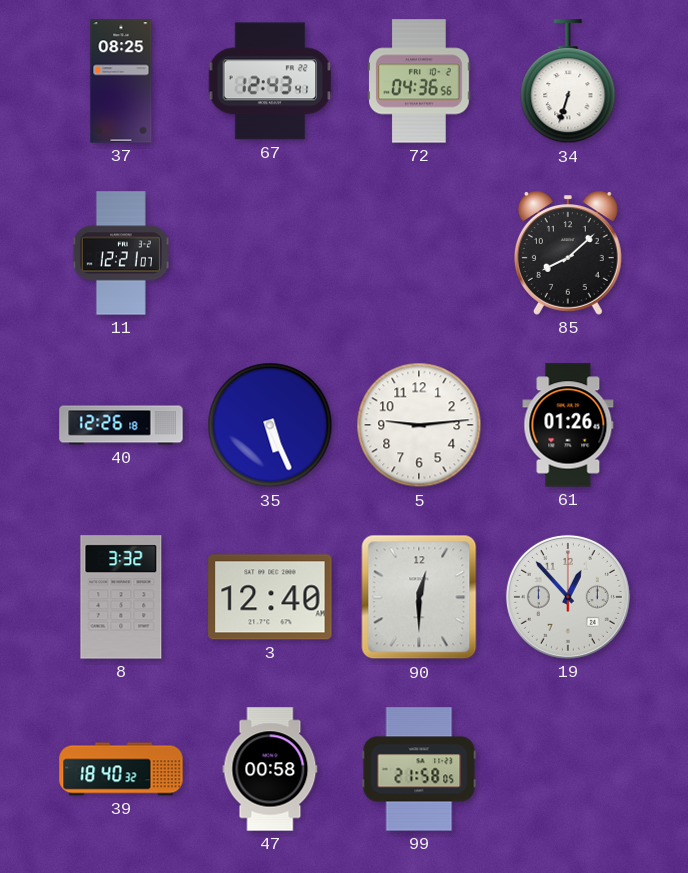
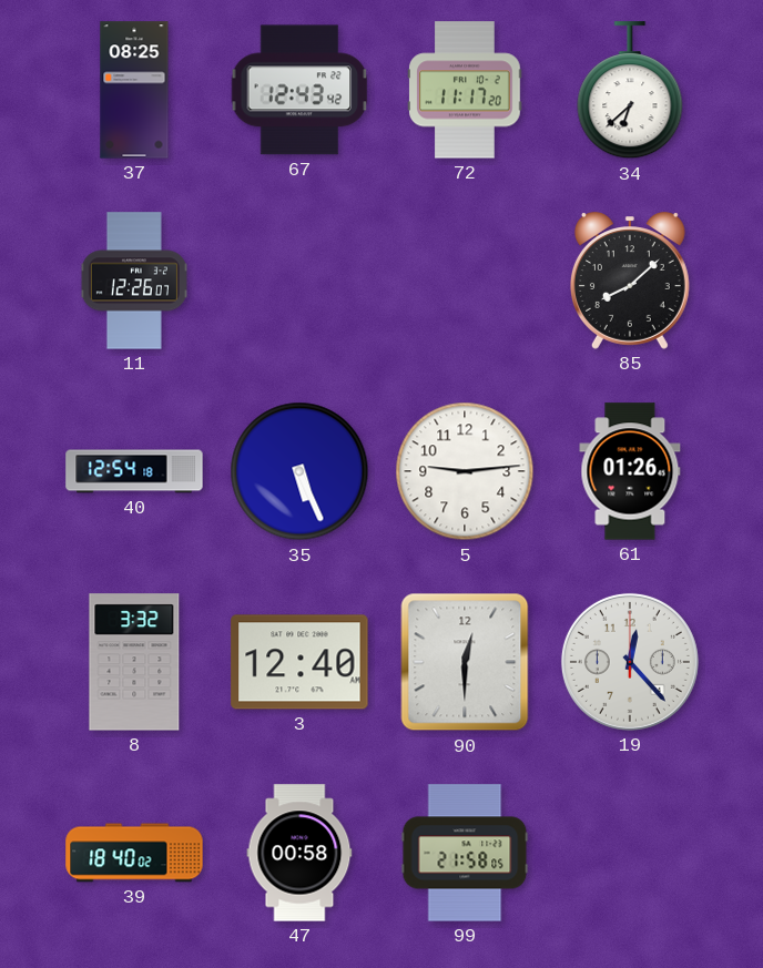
67: 12:43:41 -> 12:43:42 (299, 90)
72: 04:36 -> 11:17 (465, 90)
34: 6:33 -> 6:38 (630, 91)
11: 12:21 -> 12:26 (134, 281)
40: 12:26 -> 12:54 (134, 471)
19: 12:53 -> 12:23 (630, 662)
39: 18:40:32 -> 18:40:02 (134, 853)
